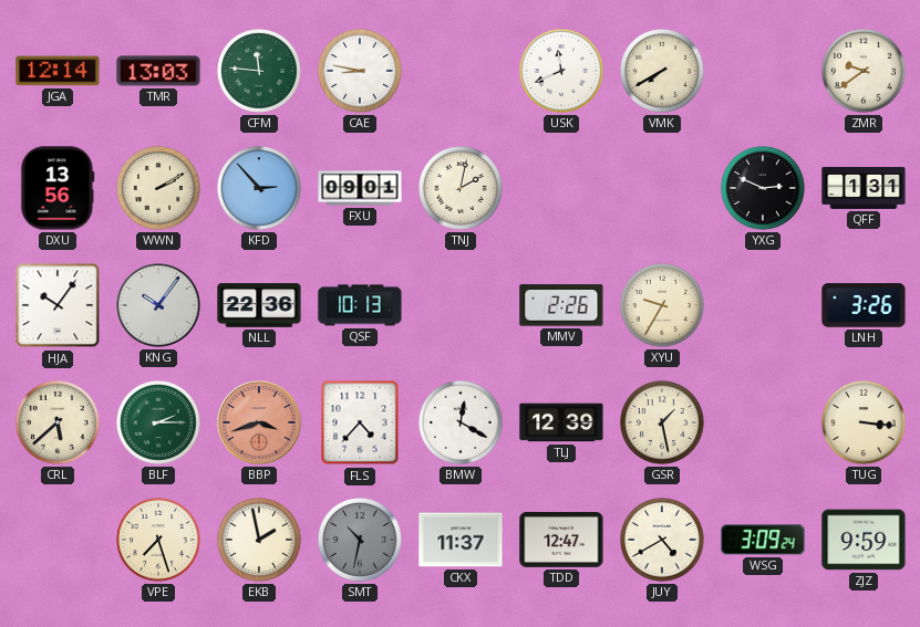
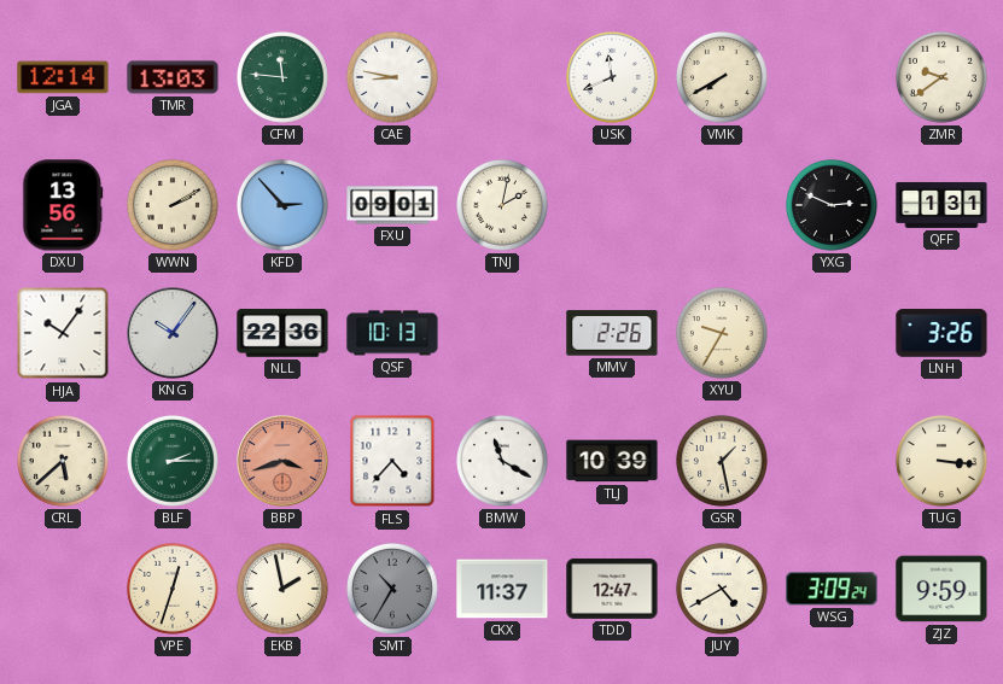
BMW: 12:20 -> 11:20 (502, 461)
TLJ: 12:39 -> 10:39 (612, 461)
VPE: 7:27 -> 12:33 (173, 589)
SMT: 10:32 -> 10:35 (392, 589)
